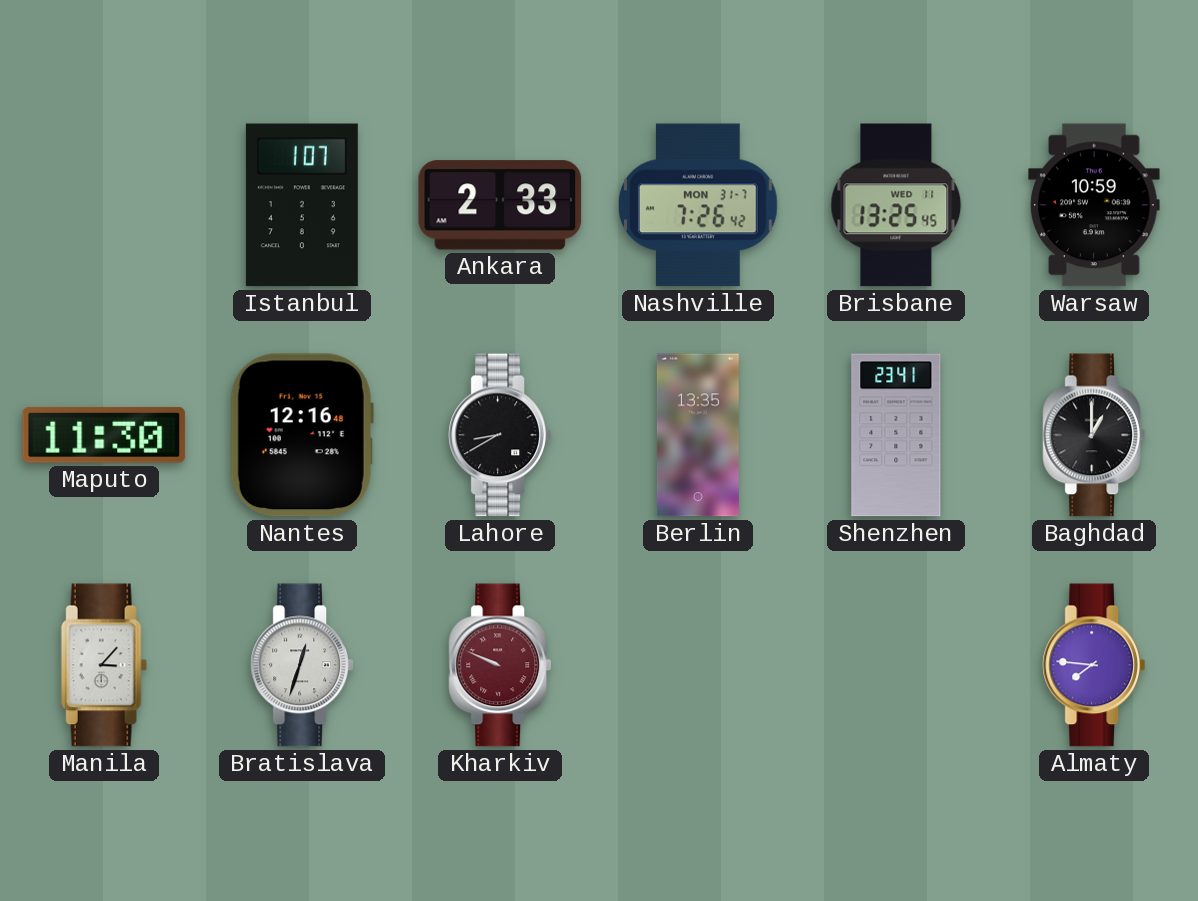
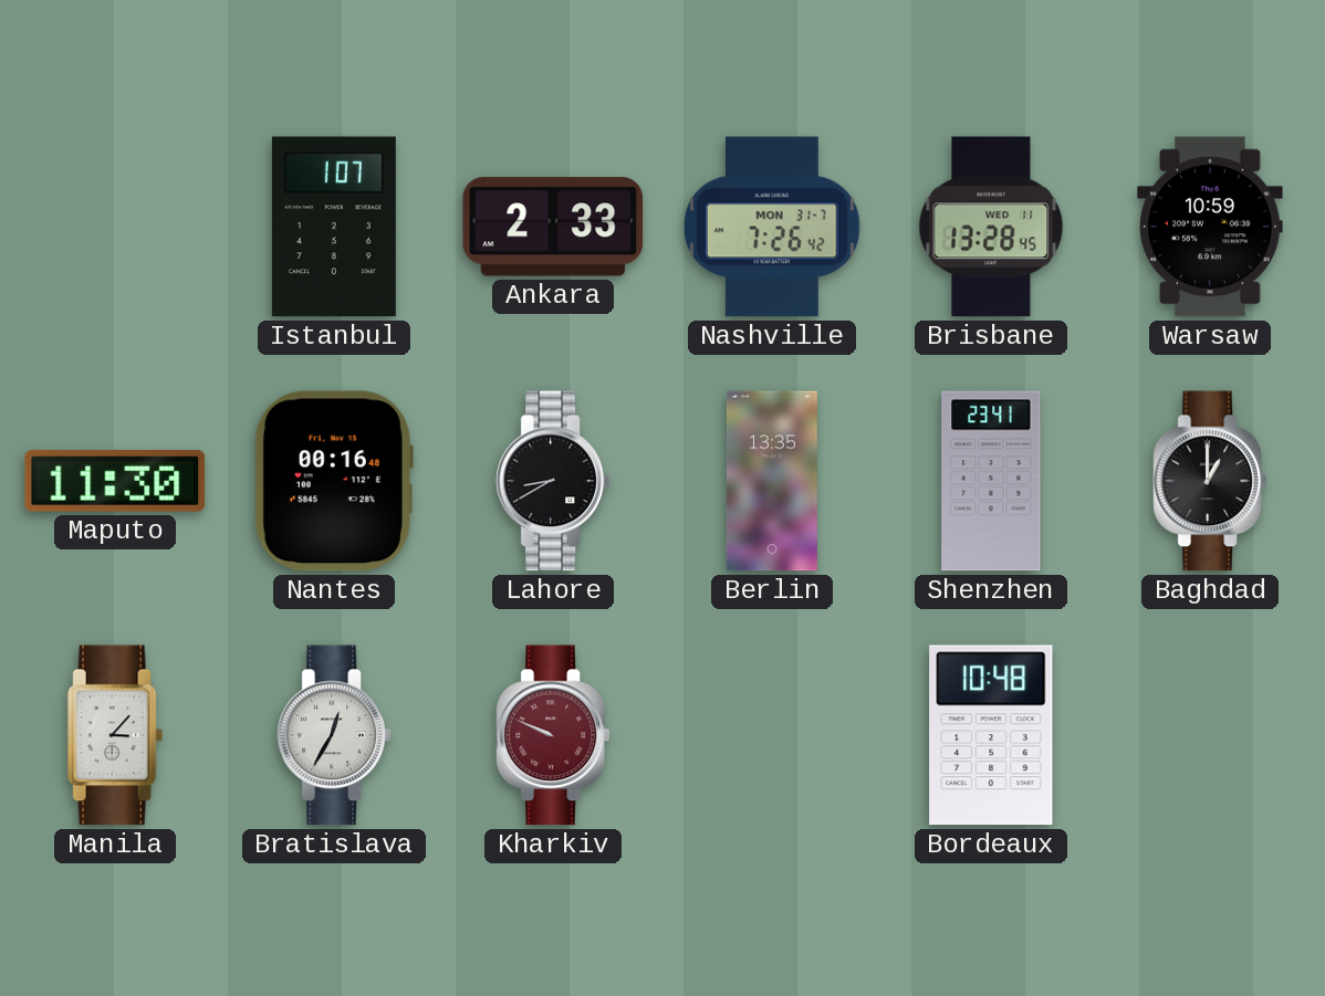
Brisbane: 13:25 -> 13:28 (991, 227)
Nantes: 12:16 -> 00:16 (334, 481)
Bratislava: 12:33 -> 12:35 (333, 735)
Bordeaux: none -> 10:48 (991, 735)
Almaty: 7:46 -> none (1093, 665)
